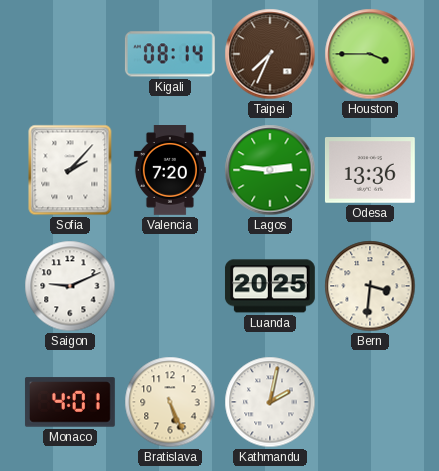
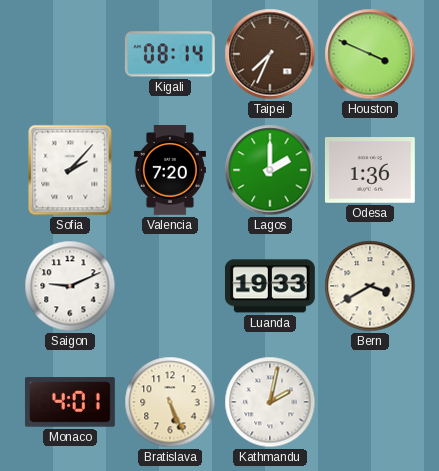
Houston: 3:45 -> 3:49 (370, 54)
Lagos: 2:46 -> 2:00 (270, 170)
Odesa: 13:36 -> 1:36 (370, 170)
Luanda: 20:25 -> 19:33 (270, 286)
Bern: 3:31 -> 3:40 (370, 286)
